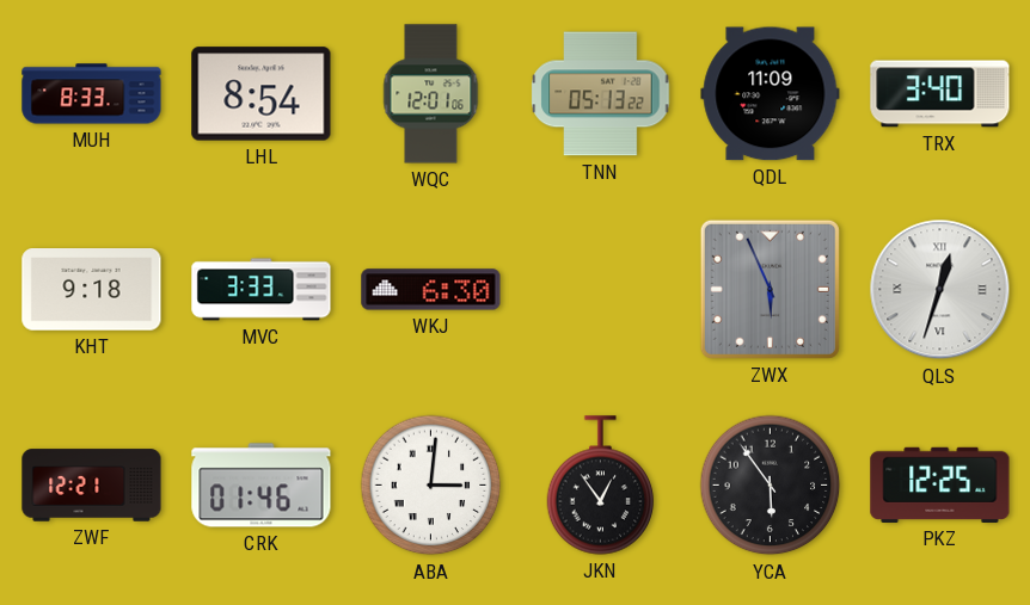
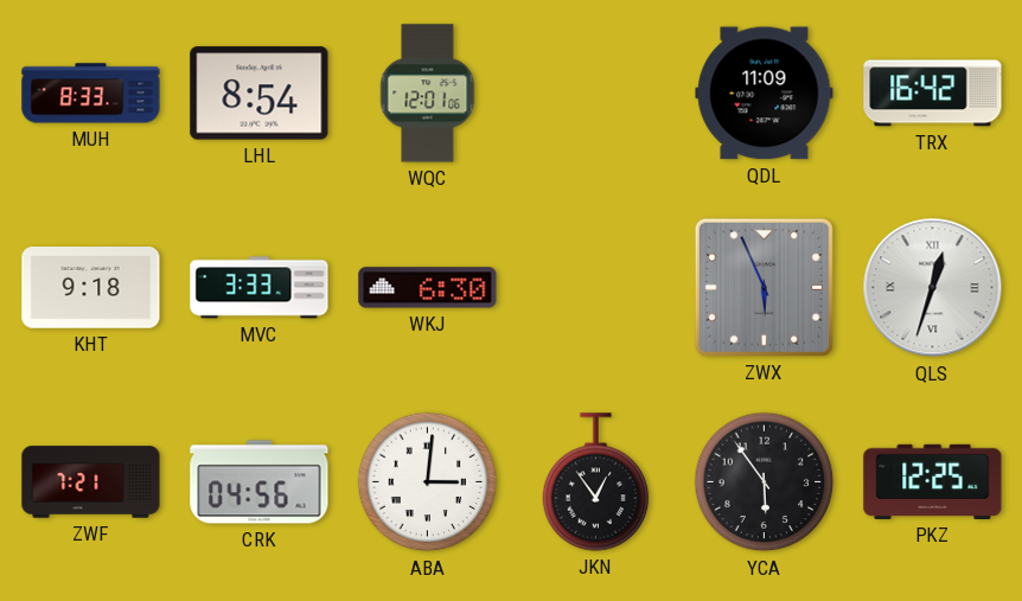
TNN: 05:13 -> none (601, 94)
TRX: 3:40 -> 16:42 (933, 94)
ZWF: 12:21 -> 7:21 (91, 482)
CRK: 01:46 -> 04:56 (260, 482)
